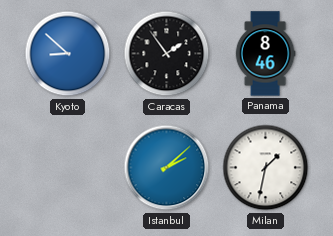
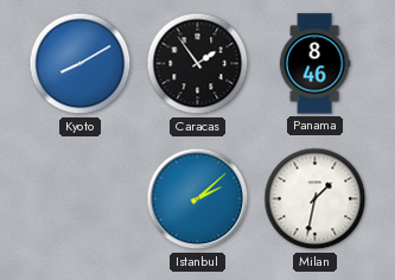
Kyoto: 8:52 -> 8:10 (81, 64)
